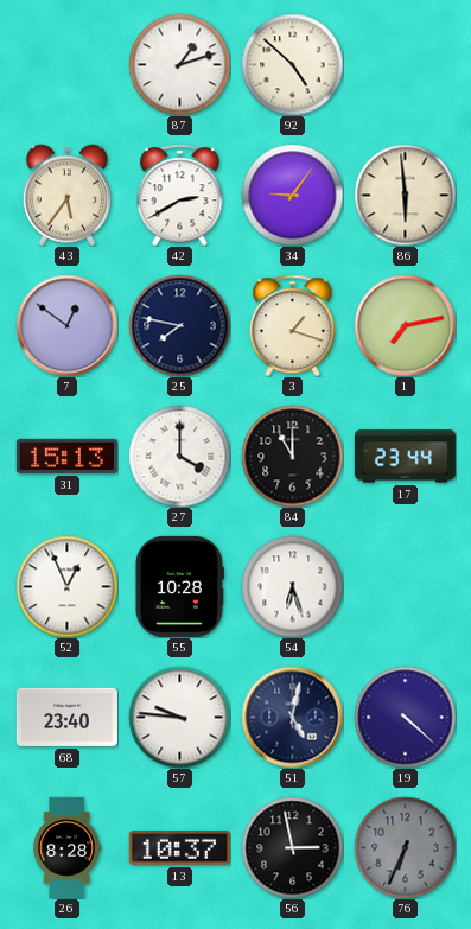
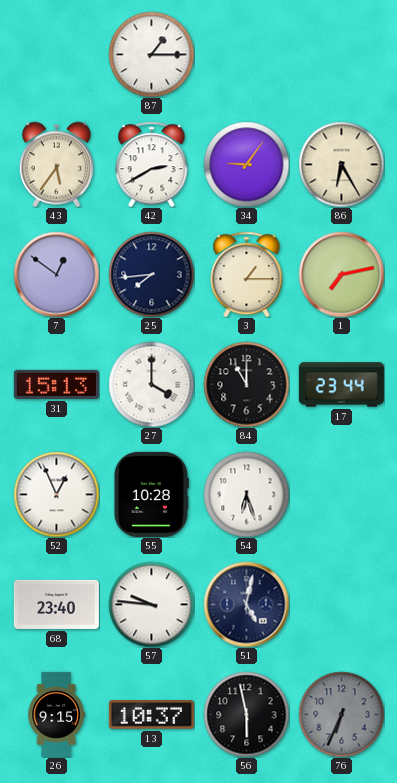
87: 1:12 -> 1:15 (151, 54)
92: 4:52 -> none (292, 64)
86: 5:59 -> 6:25 (341, 164)
25: 7:47 -> 7:44 (151, 274)
3: 1:18 -> 1:15 (247, 274)
19: 4:22 -> none (405, 717)
26: 8:28 -> 9:15 (56, 714)
56: 2:58 -> 5:58 (246, 714)
